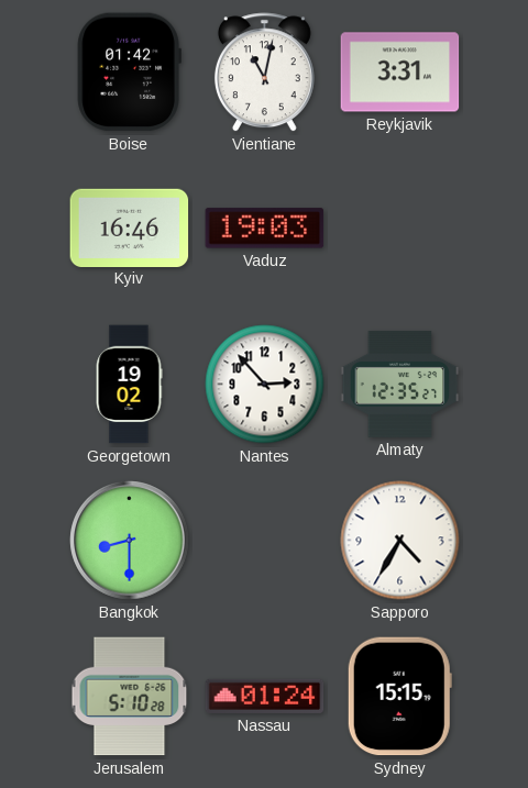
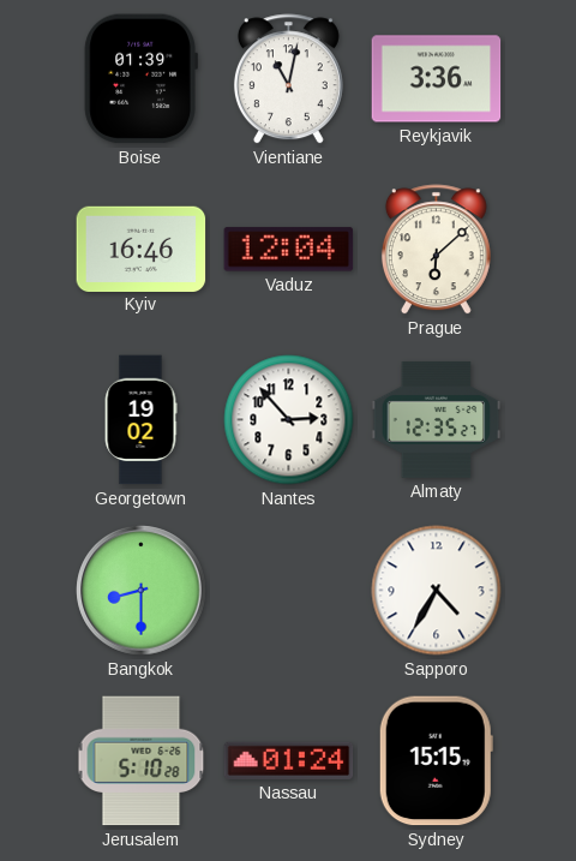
Boise: 01:42 -> 01:39 (140, 79)
Reykjavik: 3:31 -> 3:36 (437, 79)
Vaduz: 19:03 -> 12:04 (289, 250)
Prague: none -> 6:08 (436, 250)
